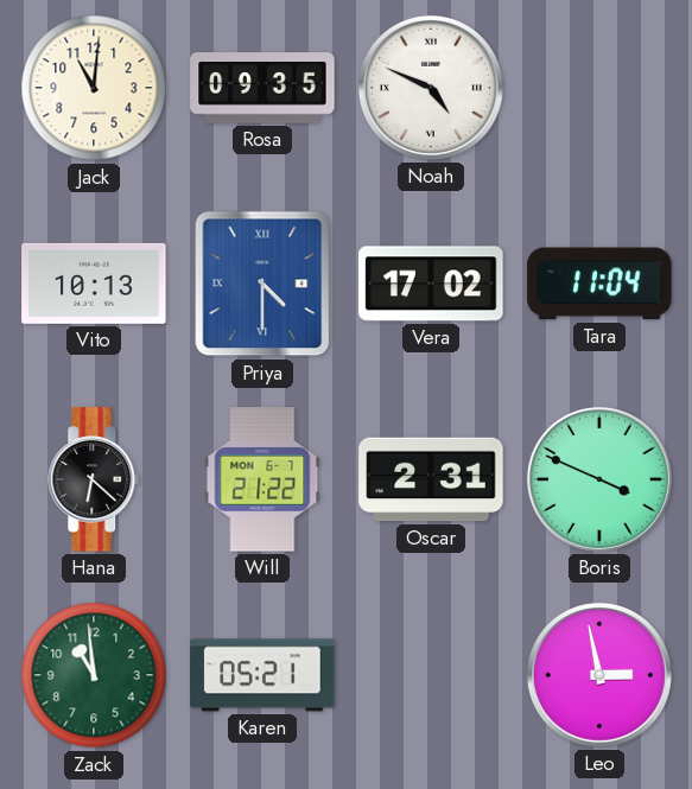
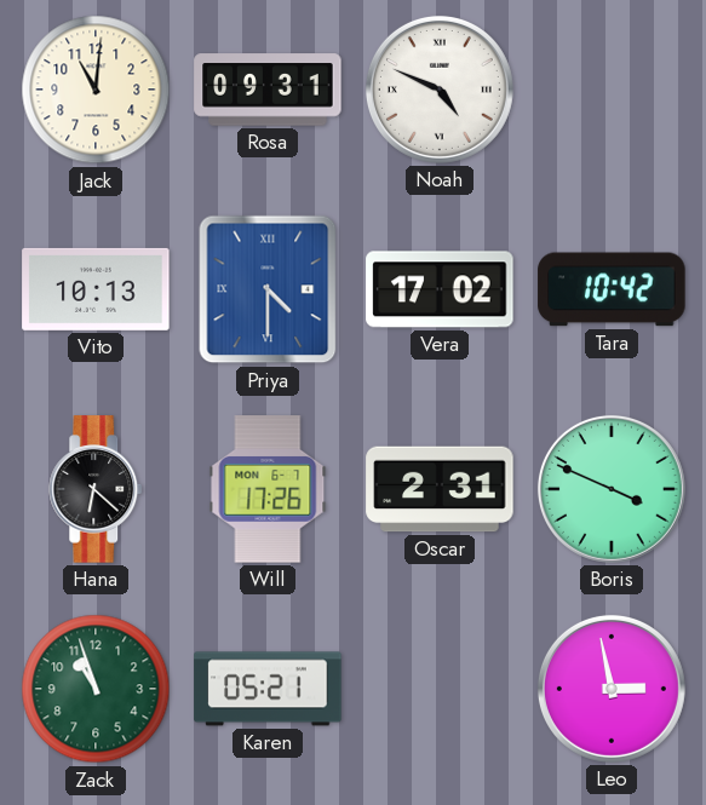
Rosa: 09:35 -> 09:31 (268, 90)
Tara: 11:04 -> 10:42 (612, 289)
Will: 21:22 -> 17:26 (268, 489)
Zack: 10:59 -> 10:57 (96, 689)
